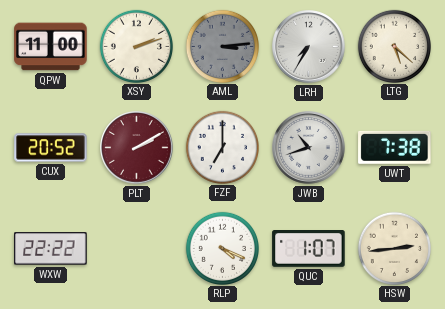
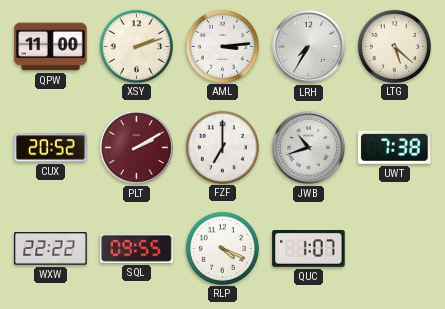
AML dial: grey -> white (222, 46)
SQL: none -> 09:55 (137, 248)
HSW: 2:44 -> none (394, 248)
